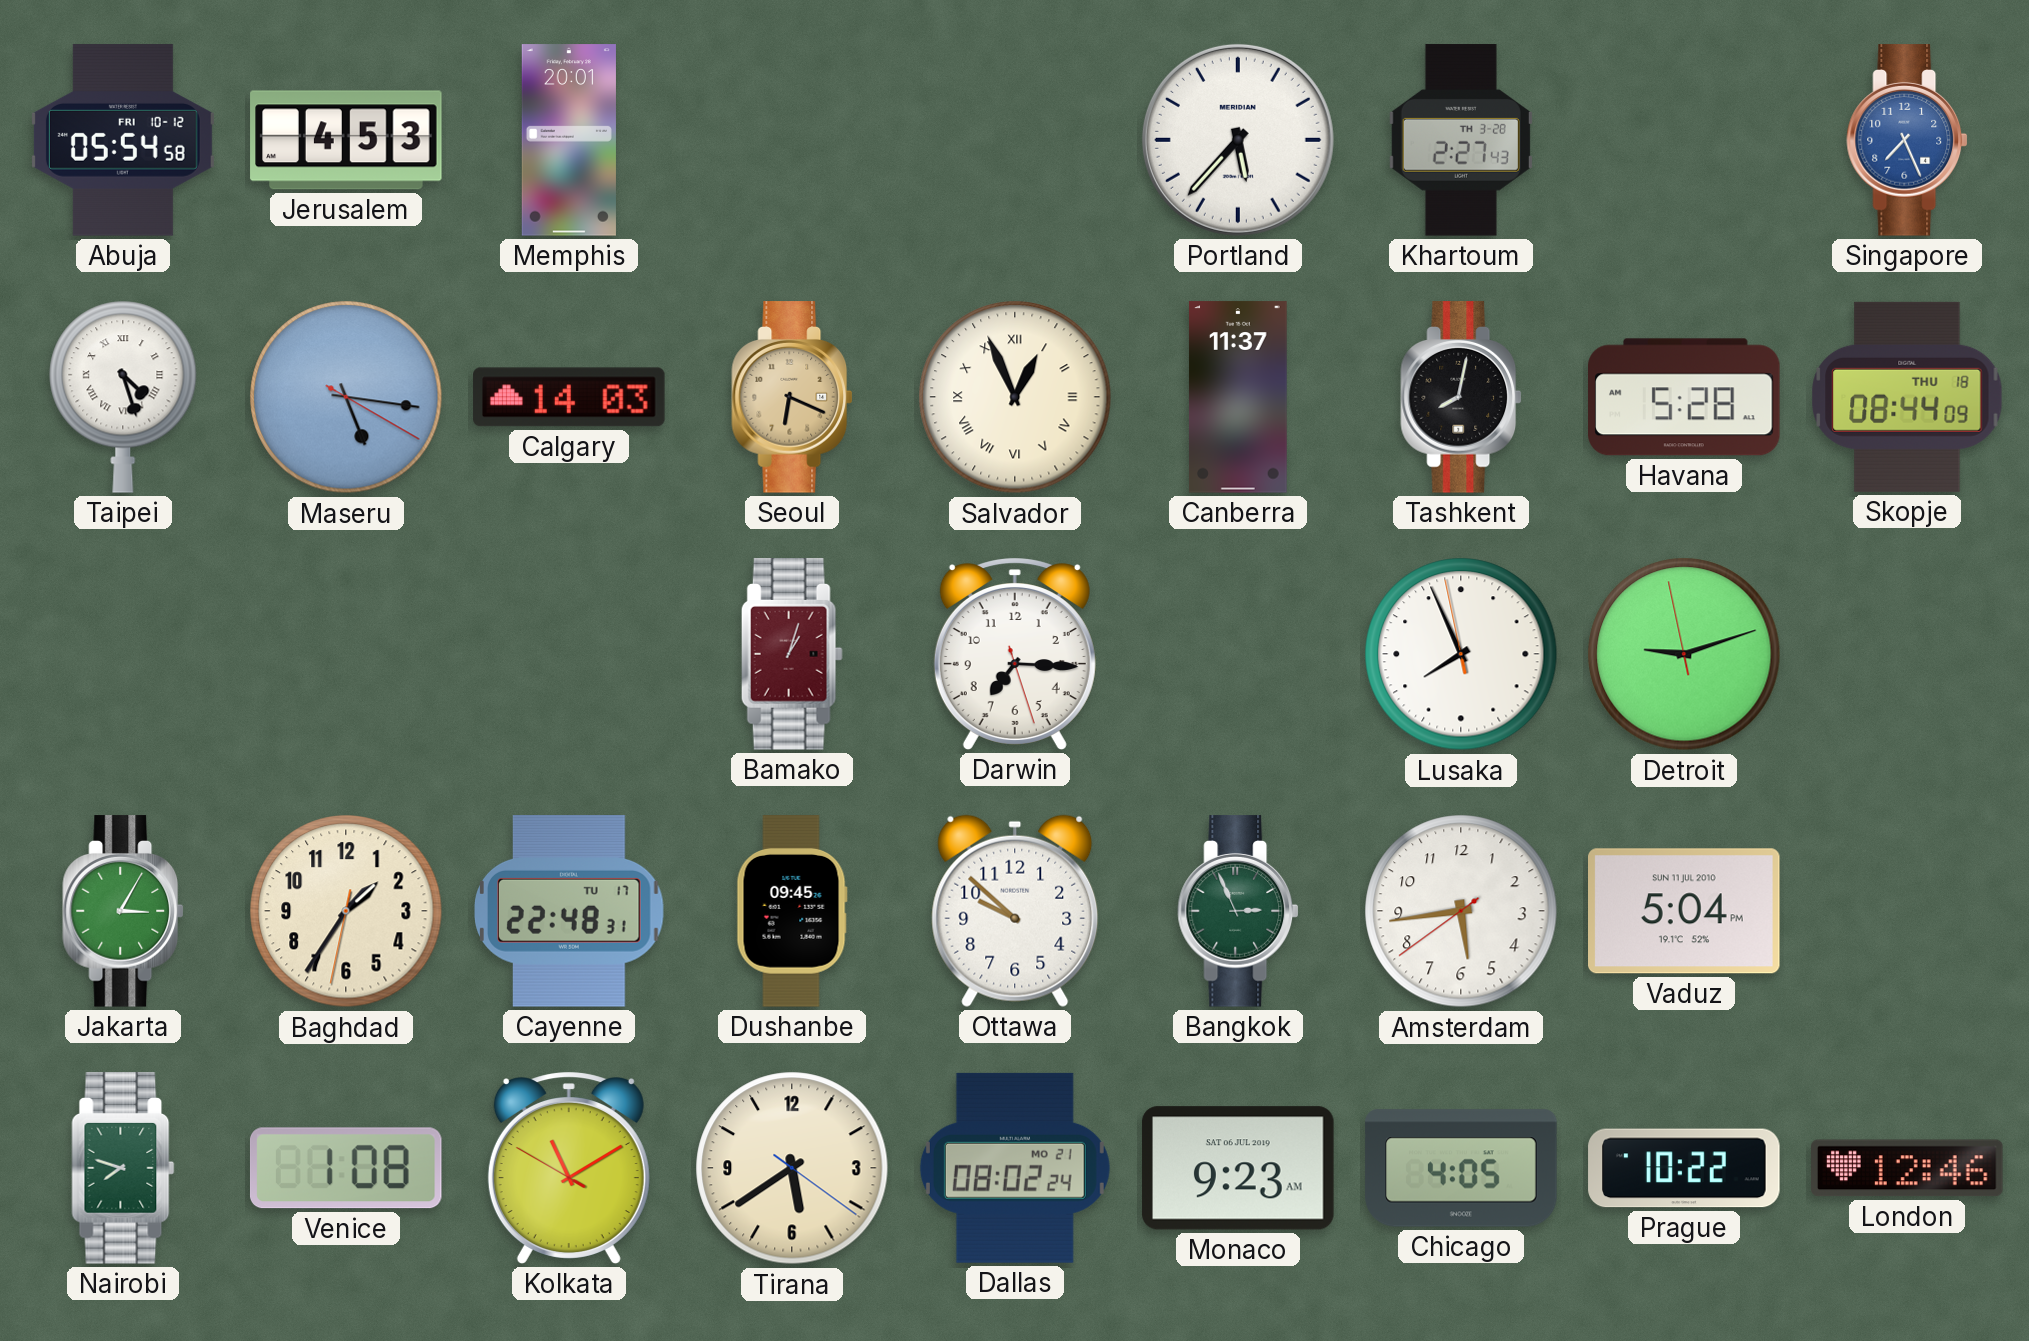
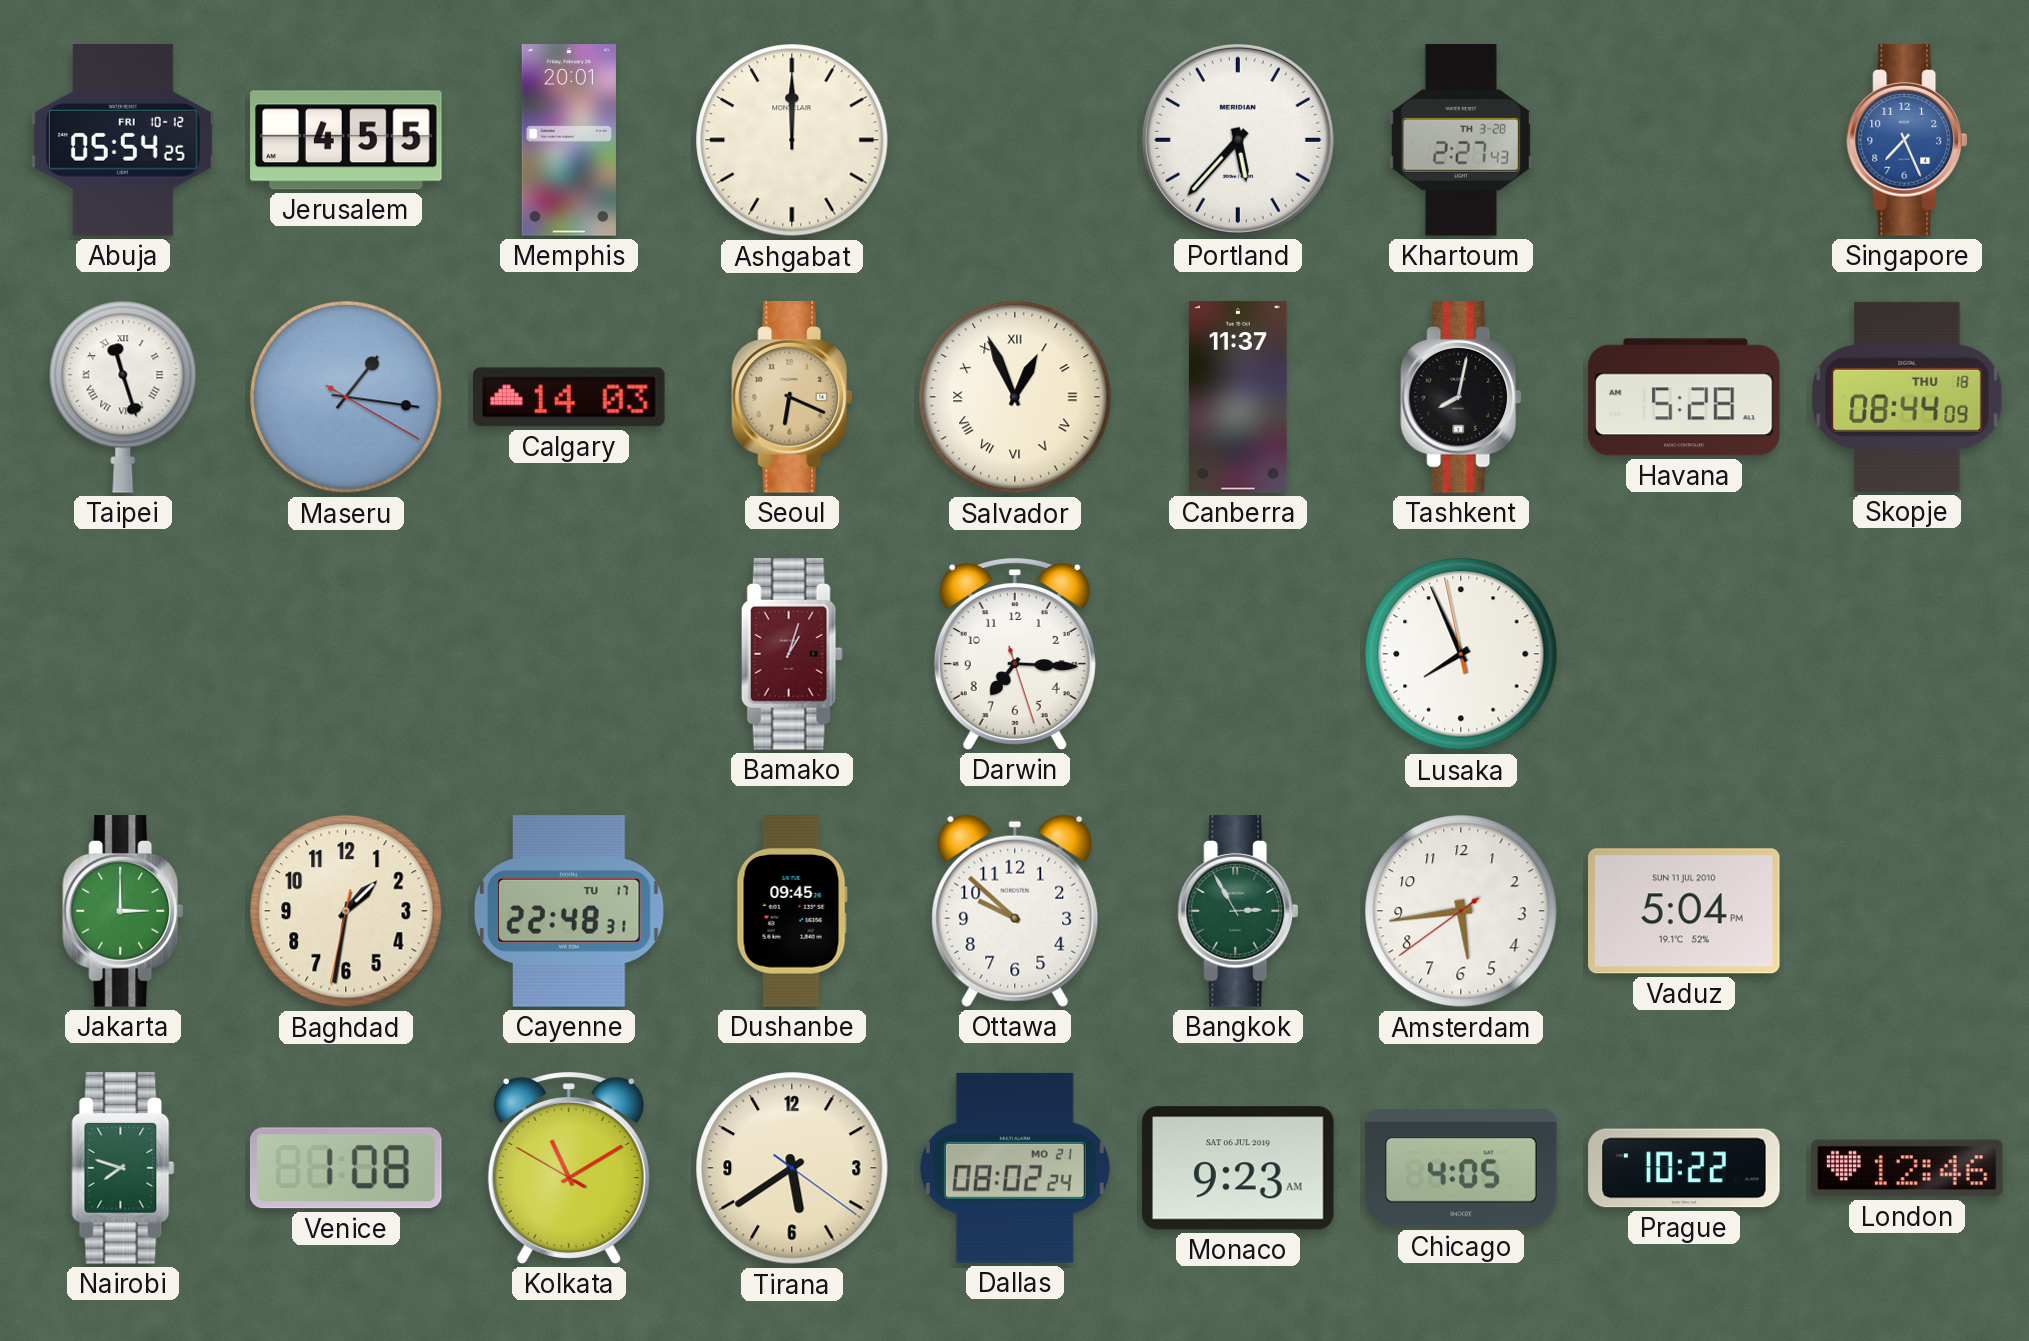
Abuja: 05:54:58 -> 05:54:25 (123, 140)
Jerusalem: 4:53 -> 4:55 (346, 140)
Ashgabat: none -> 12:00 (792, 140)
Taipei: 4:27 -> 11:27 (123, 397)
Maseru: 5:16 -> 1:16 (346, 397)
Detroit: 9:11 -> none (1684, 654)
Jakarta: 3:05 -> 3:00 (123, 911)
Baghdad: 1:35 -> 1:31 (346, 911)
Bangkok: 2:56 -> 2:55 (1238, 911)
